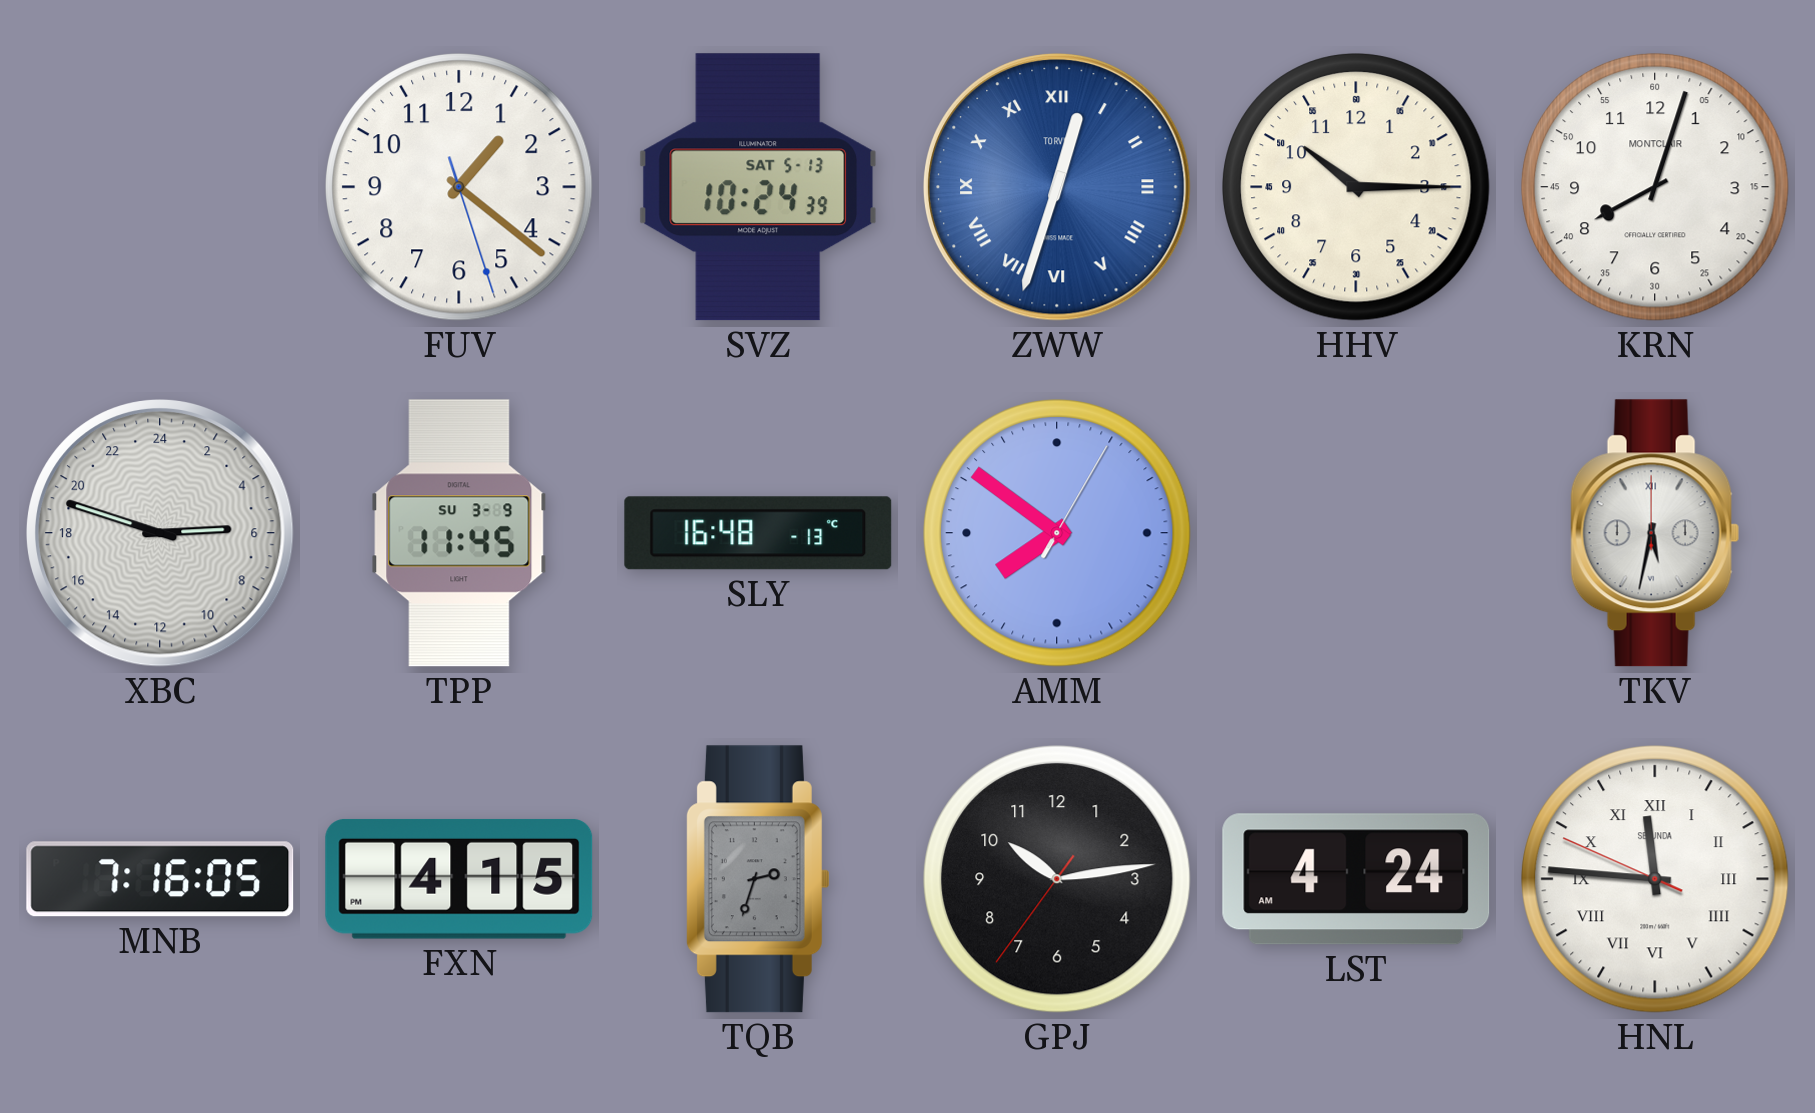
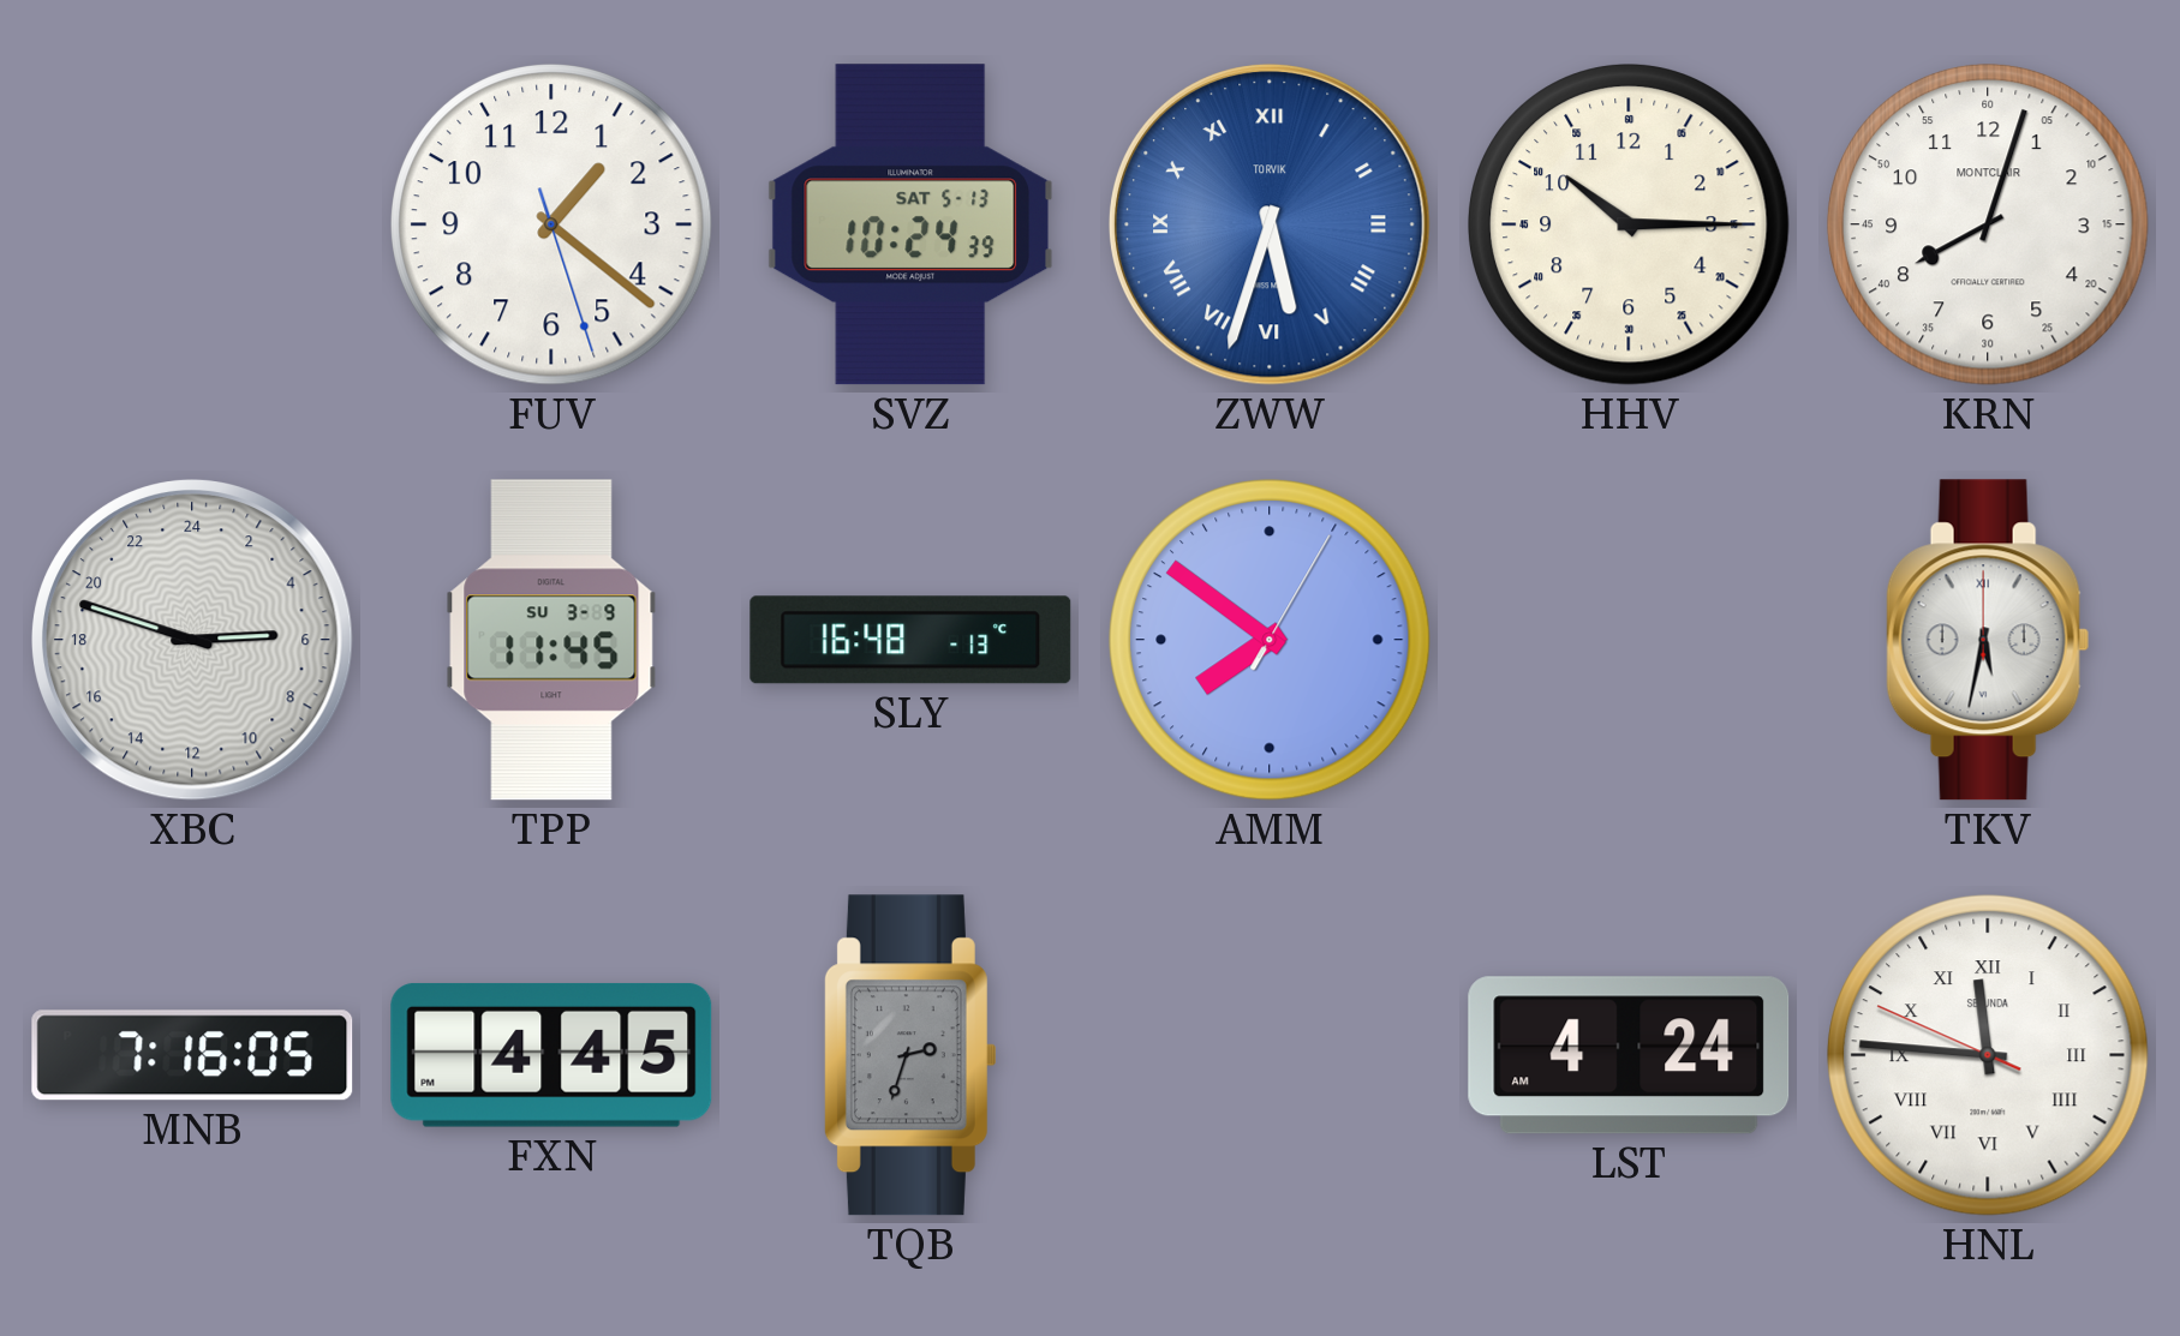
ZWW: 12:33 -> 5:33 (1271, 226)
FXN: 4:15 -> 4:45 (551, 1055)
GPJ: 10:13 -> none (1058, 880)
